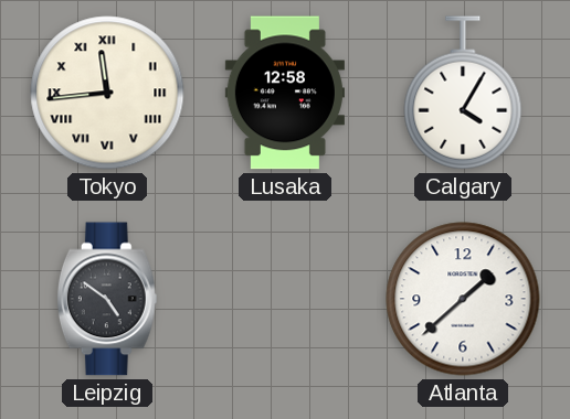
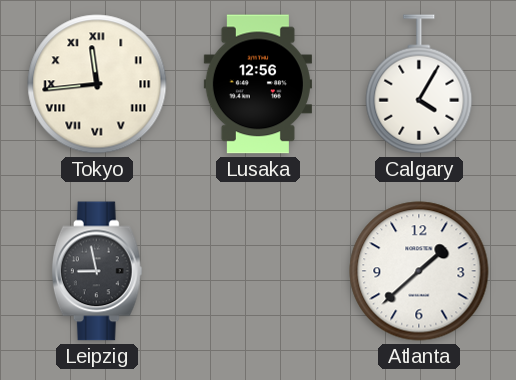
Lusaka: 12:58 -> 12:56 (258, 84)
Leipzig: 4:51 -> 8:58 (97, 271)
